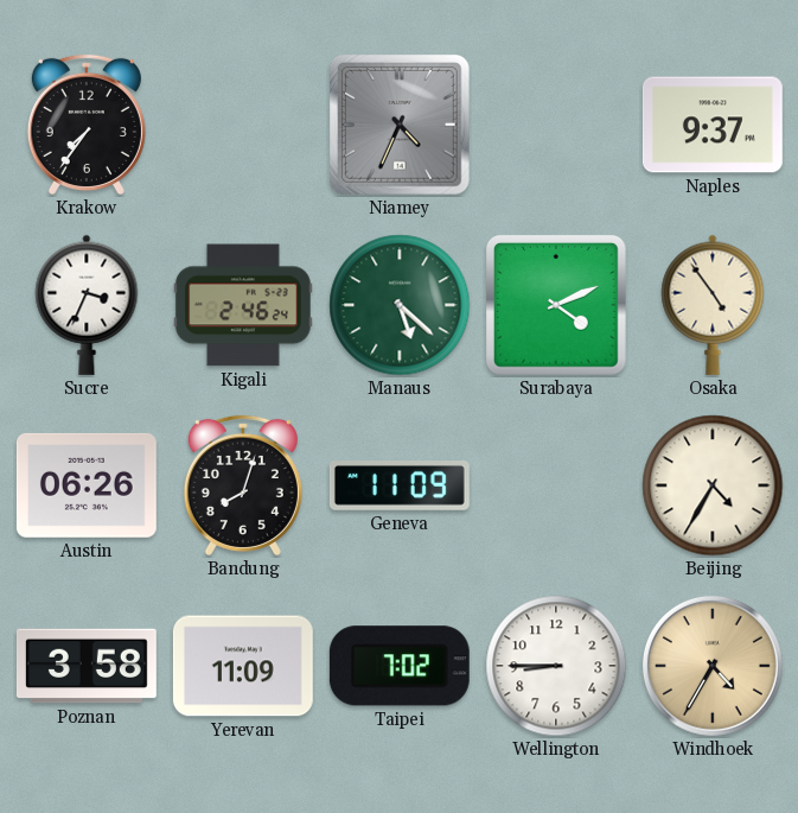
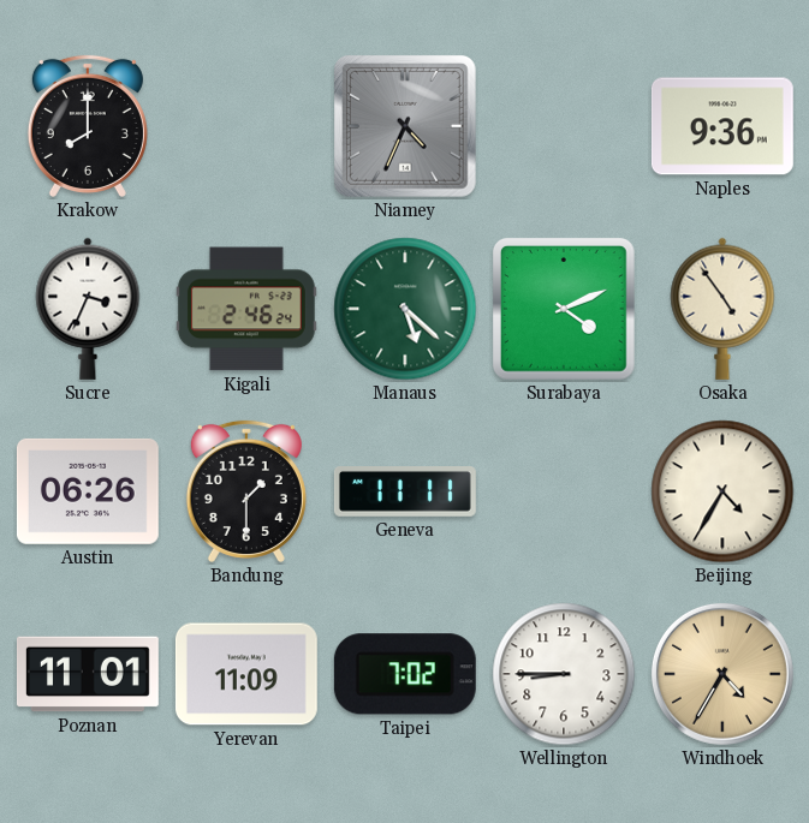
Krakow: 7:36 -> 8:00 (88, 126)
Naples: 9:37 -> 9:36 (722, 126)
Bandung: 8:03 -> 1:30 (246, 491)
Geneva: 11:09 -> 11:11 (405, 493)
Poznan: 3:58 -> 11:01 (88, 674)
